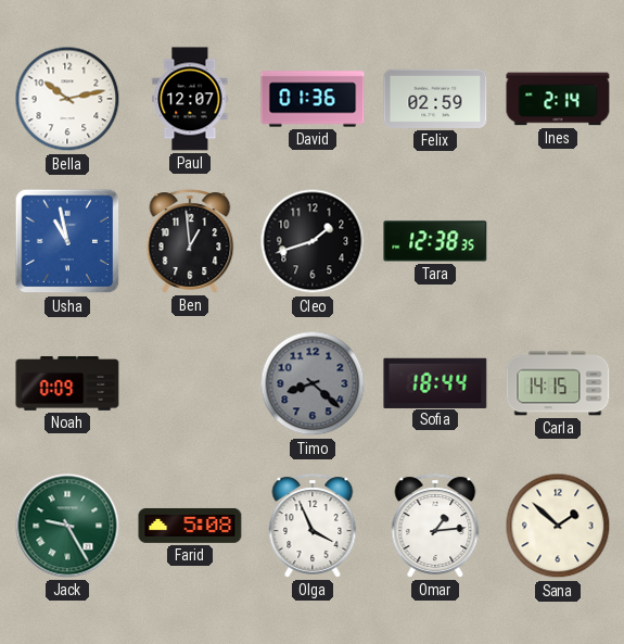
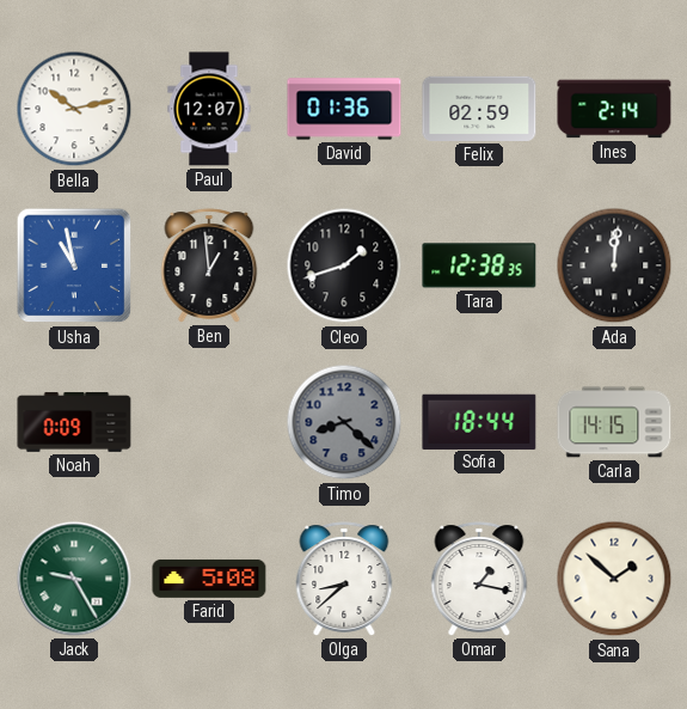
Ada: none -> 12:01 (614, 265)
Olga: 3:56 -> 8:38 (344, 579)
Omar: 1:14 -> 1:17 (479, 579)
